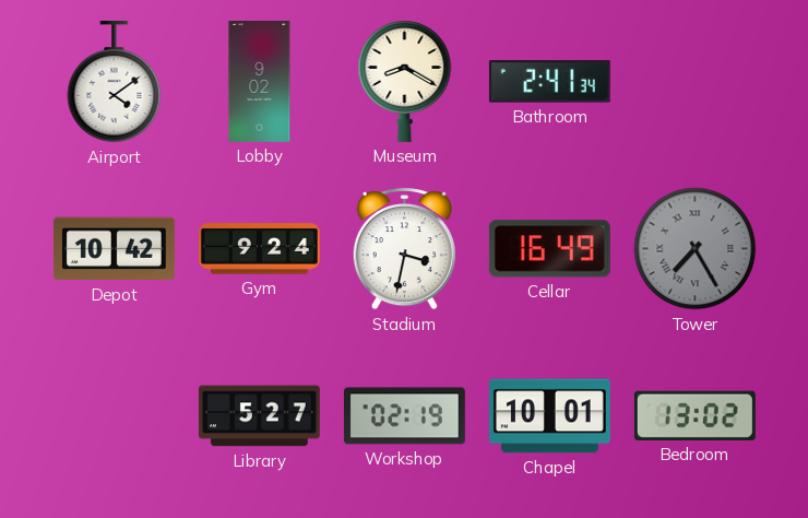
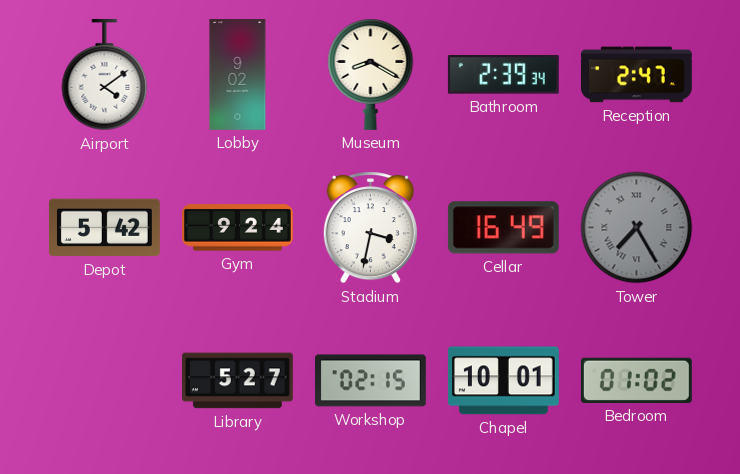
Bathroom: 2:41 -> 2:39 (503, 75)
Reception: none -> 2:47 (636, 75)
Depot: 10:42 -> 5:42 (104, 228)
Workshop: 02:19 -> 02:15 (370, 381)
Bedroom: 13:02 -> 01:02 (636, 380)
